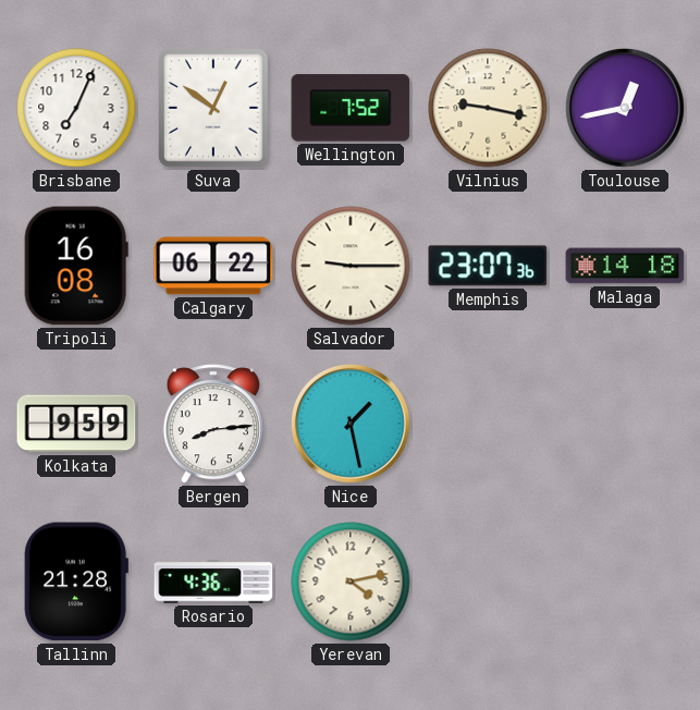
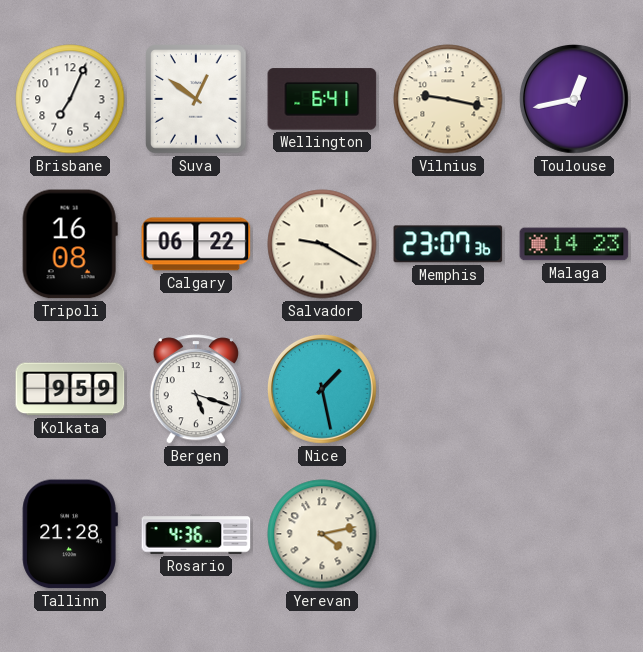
Wellington: 7:52 -> 6:41 (322, 99)
Salvador: 9:15 -> 9:20 (322, 244)
Malaga: 14:18 -> 14:23 (574, 244)
Bergen: 8:14 -> 5:18 (196, 389)
